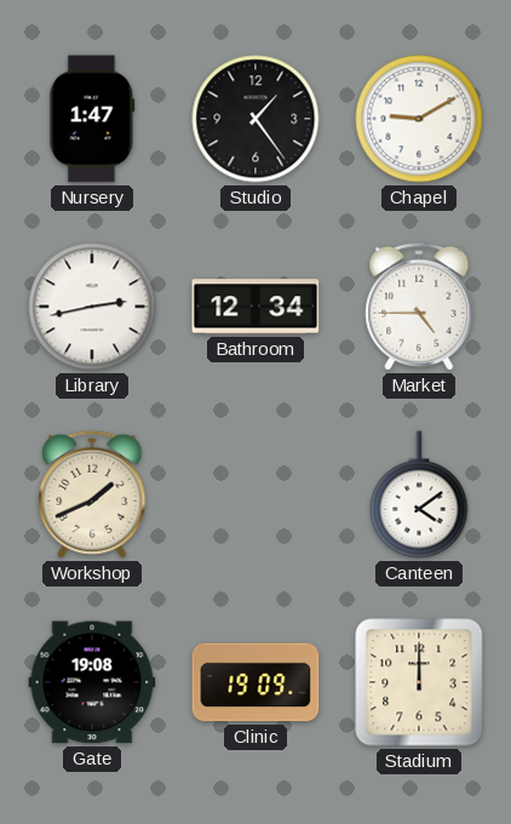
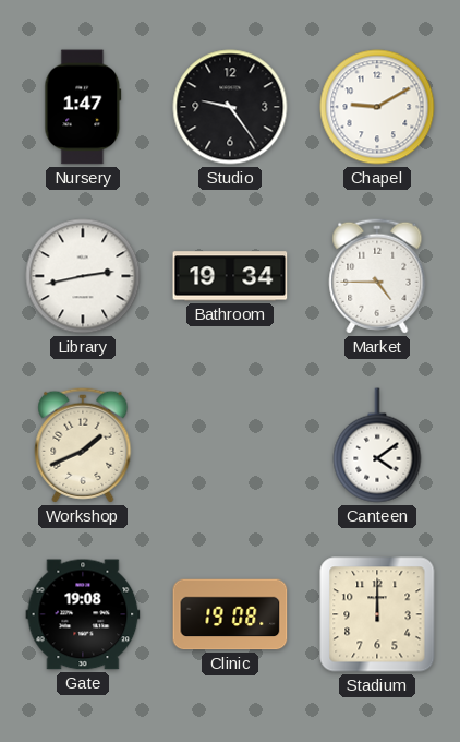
Studio: 1:24 -> 9:24 (230, 107)
Bathroom: 12:34 -> 19:34 (230, 276)
Clinic: 19:09 -> 19:08 (230, 614)
